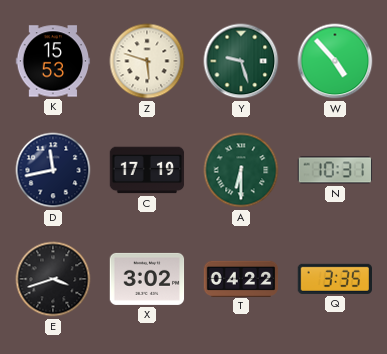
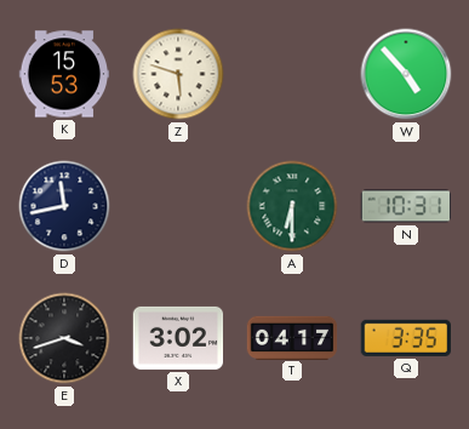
Y: 9:27 -> none (241, 61)
C: 17:19 -> none (147, 170)
T: 04:22 -> 04:17 (292, 337)
